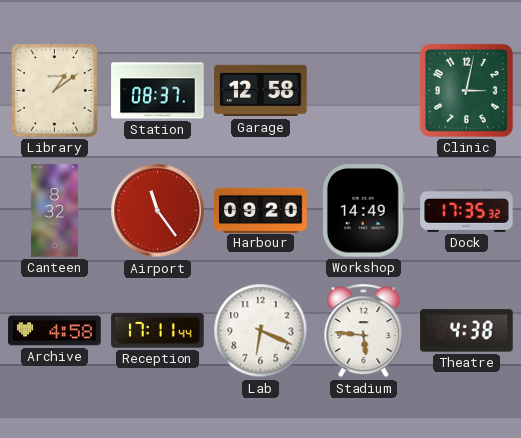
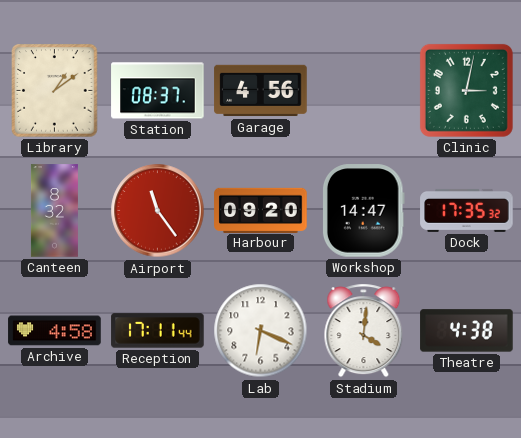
Garage: 12:58 -> 4:56 (261, 91)
Workshop: 14:49 -> 14:47 (363, 211)
Stadium: 5:46 -> 4:01 (364, 331)
